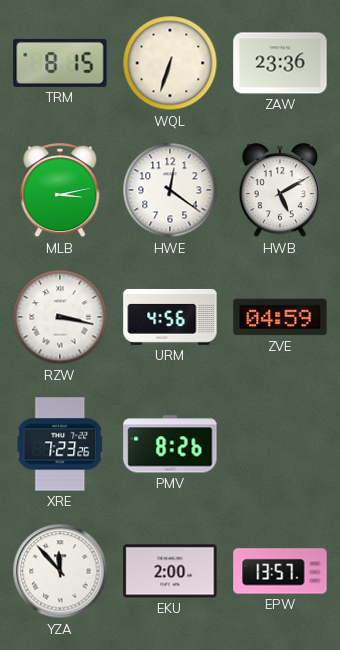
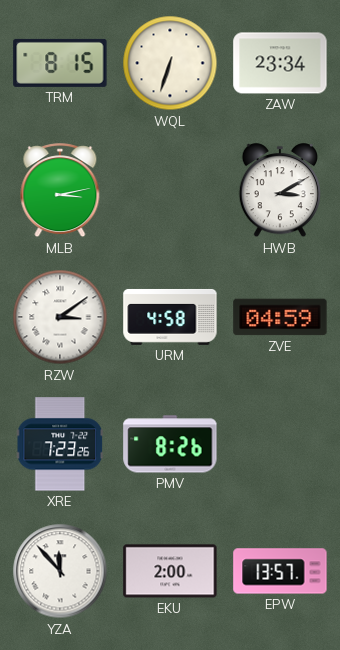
ZAW: 23:36 -> 23:34 (280, 63)
HWE: 12:21 -> none (170, 190)
HWB: 5:10 -> 3:10 (279, 191)
RZW: 3:17 -> 3:09 (60, 317)
URM: 4:56 -> 4:58 (170, 317)
